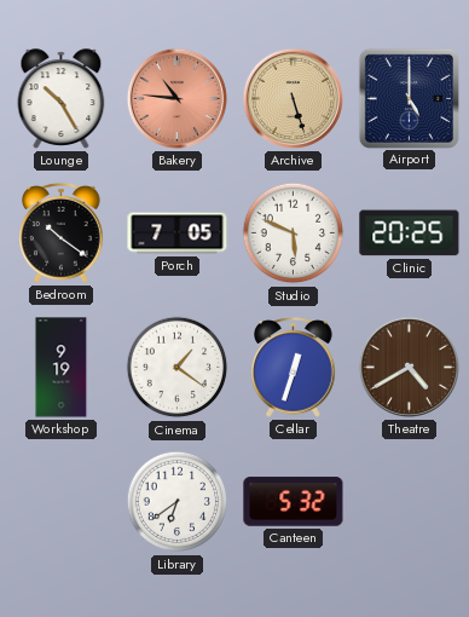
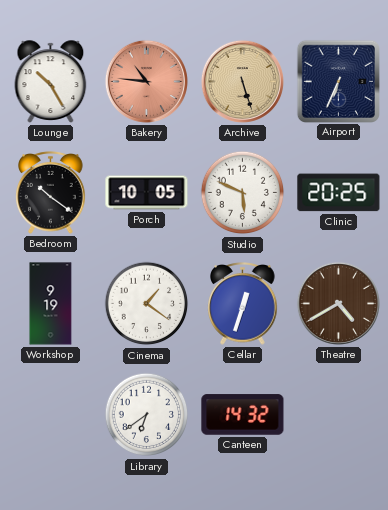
Airport: 5:00 -> 6:34 (338, 81)
Porch: 7:05 -> 10:05 (147, 193)
Canteen: 5:32 -> 14:32 (243, 415)
